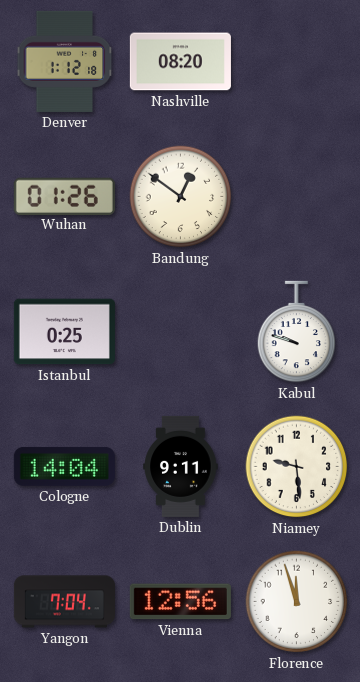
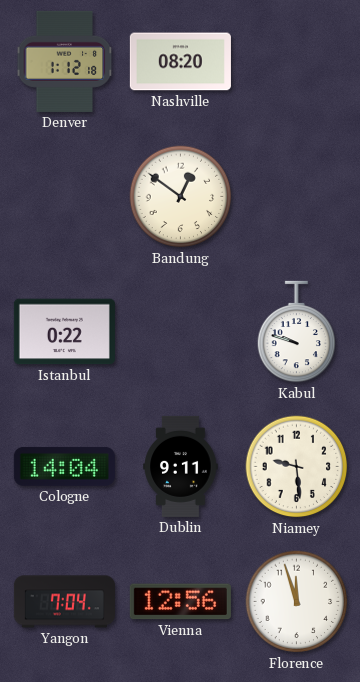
Wuhan: 01:26 -> none (64, 196)
Istanbul: 0:25 -> 0:22 (64, 332)
